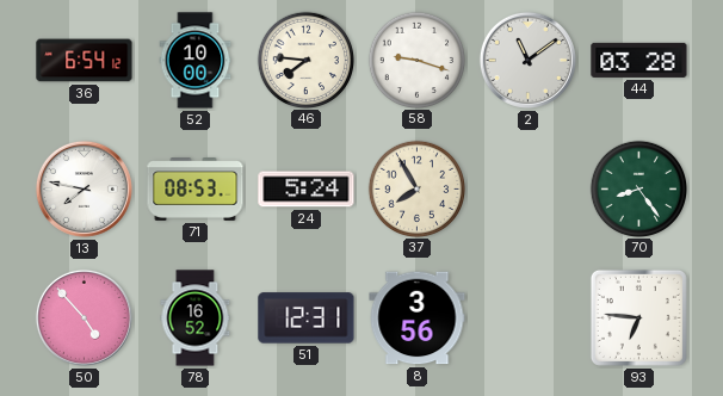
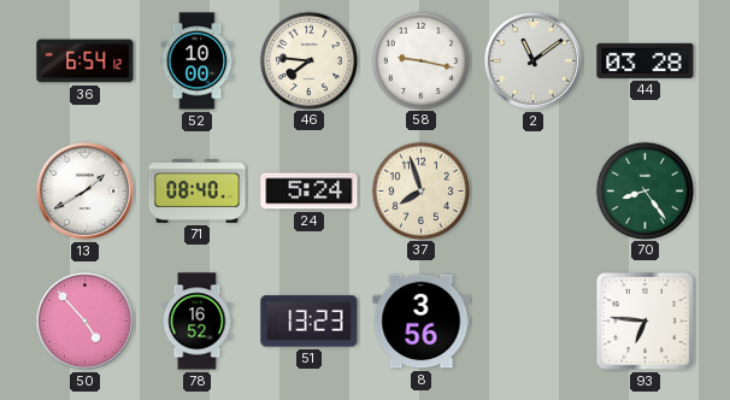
58: 9:18 -> 9:17 (420, 60)
13: 7:47 -> 1:40 (84, 190)
71: 08:53 -> 08:40 (198, 192)
37: 7:55 -> 7:57 (420, 190)
51: 12:31 -> 13:23 (310, 322)
